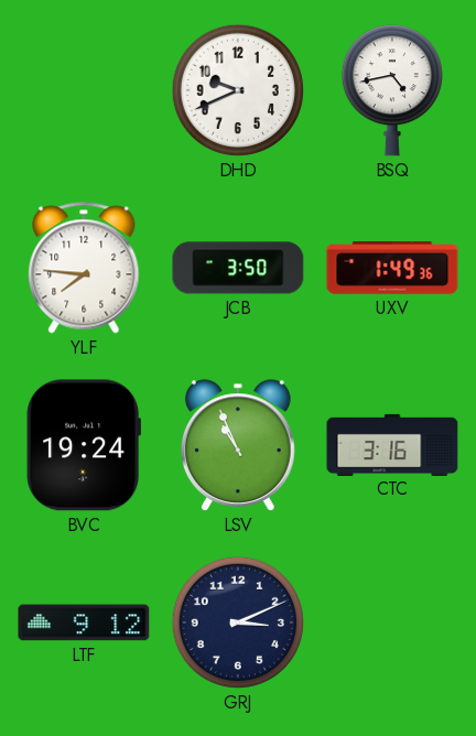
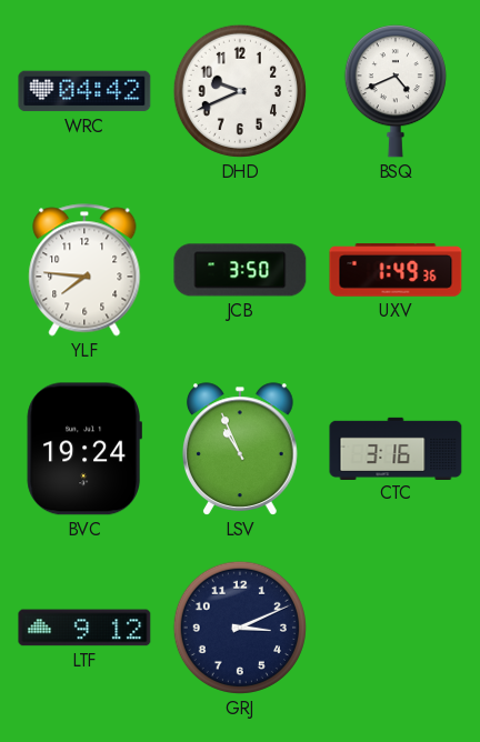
WRC: none -> 04:42 (84, 91)
BSQ: 4:43 -> 4:41 (396, 91)
